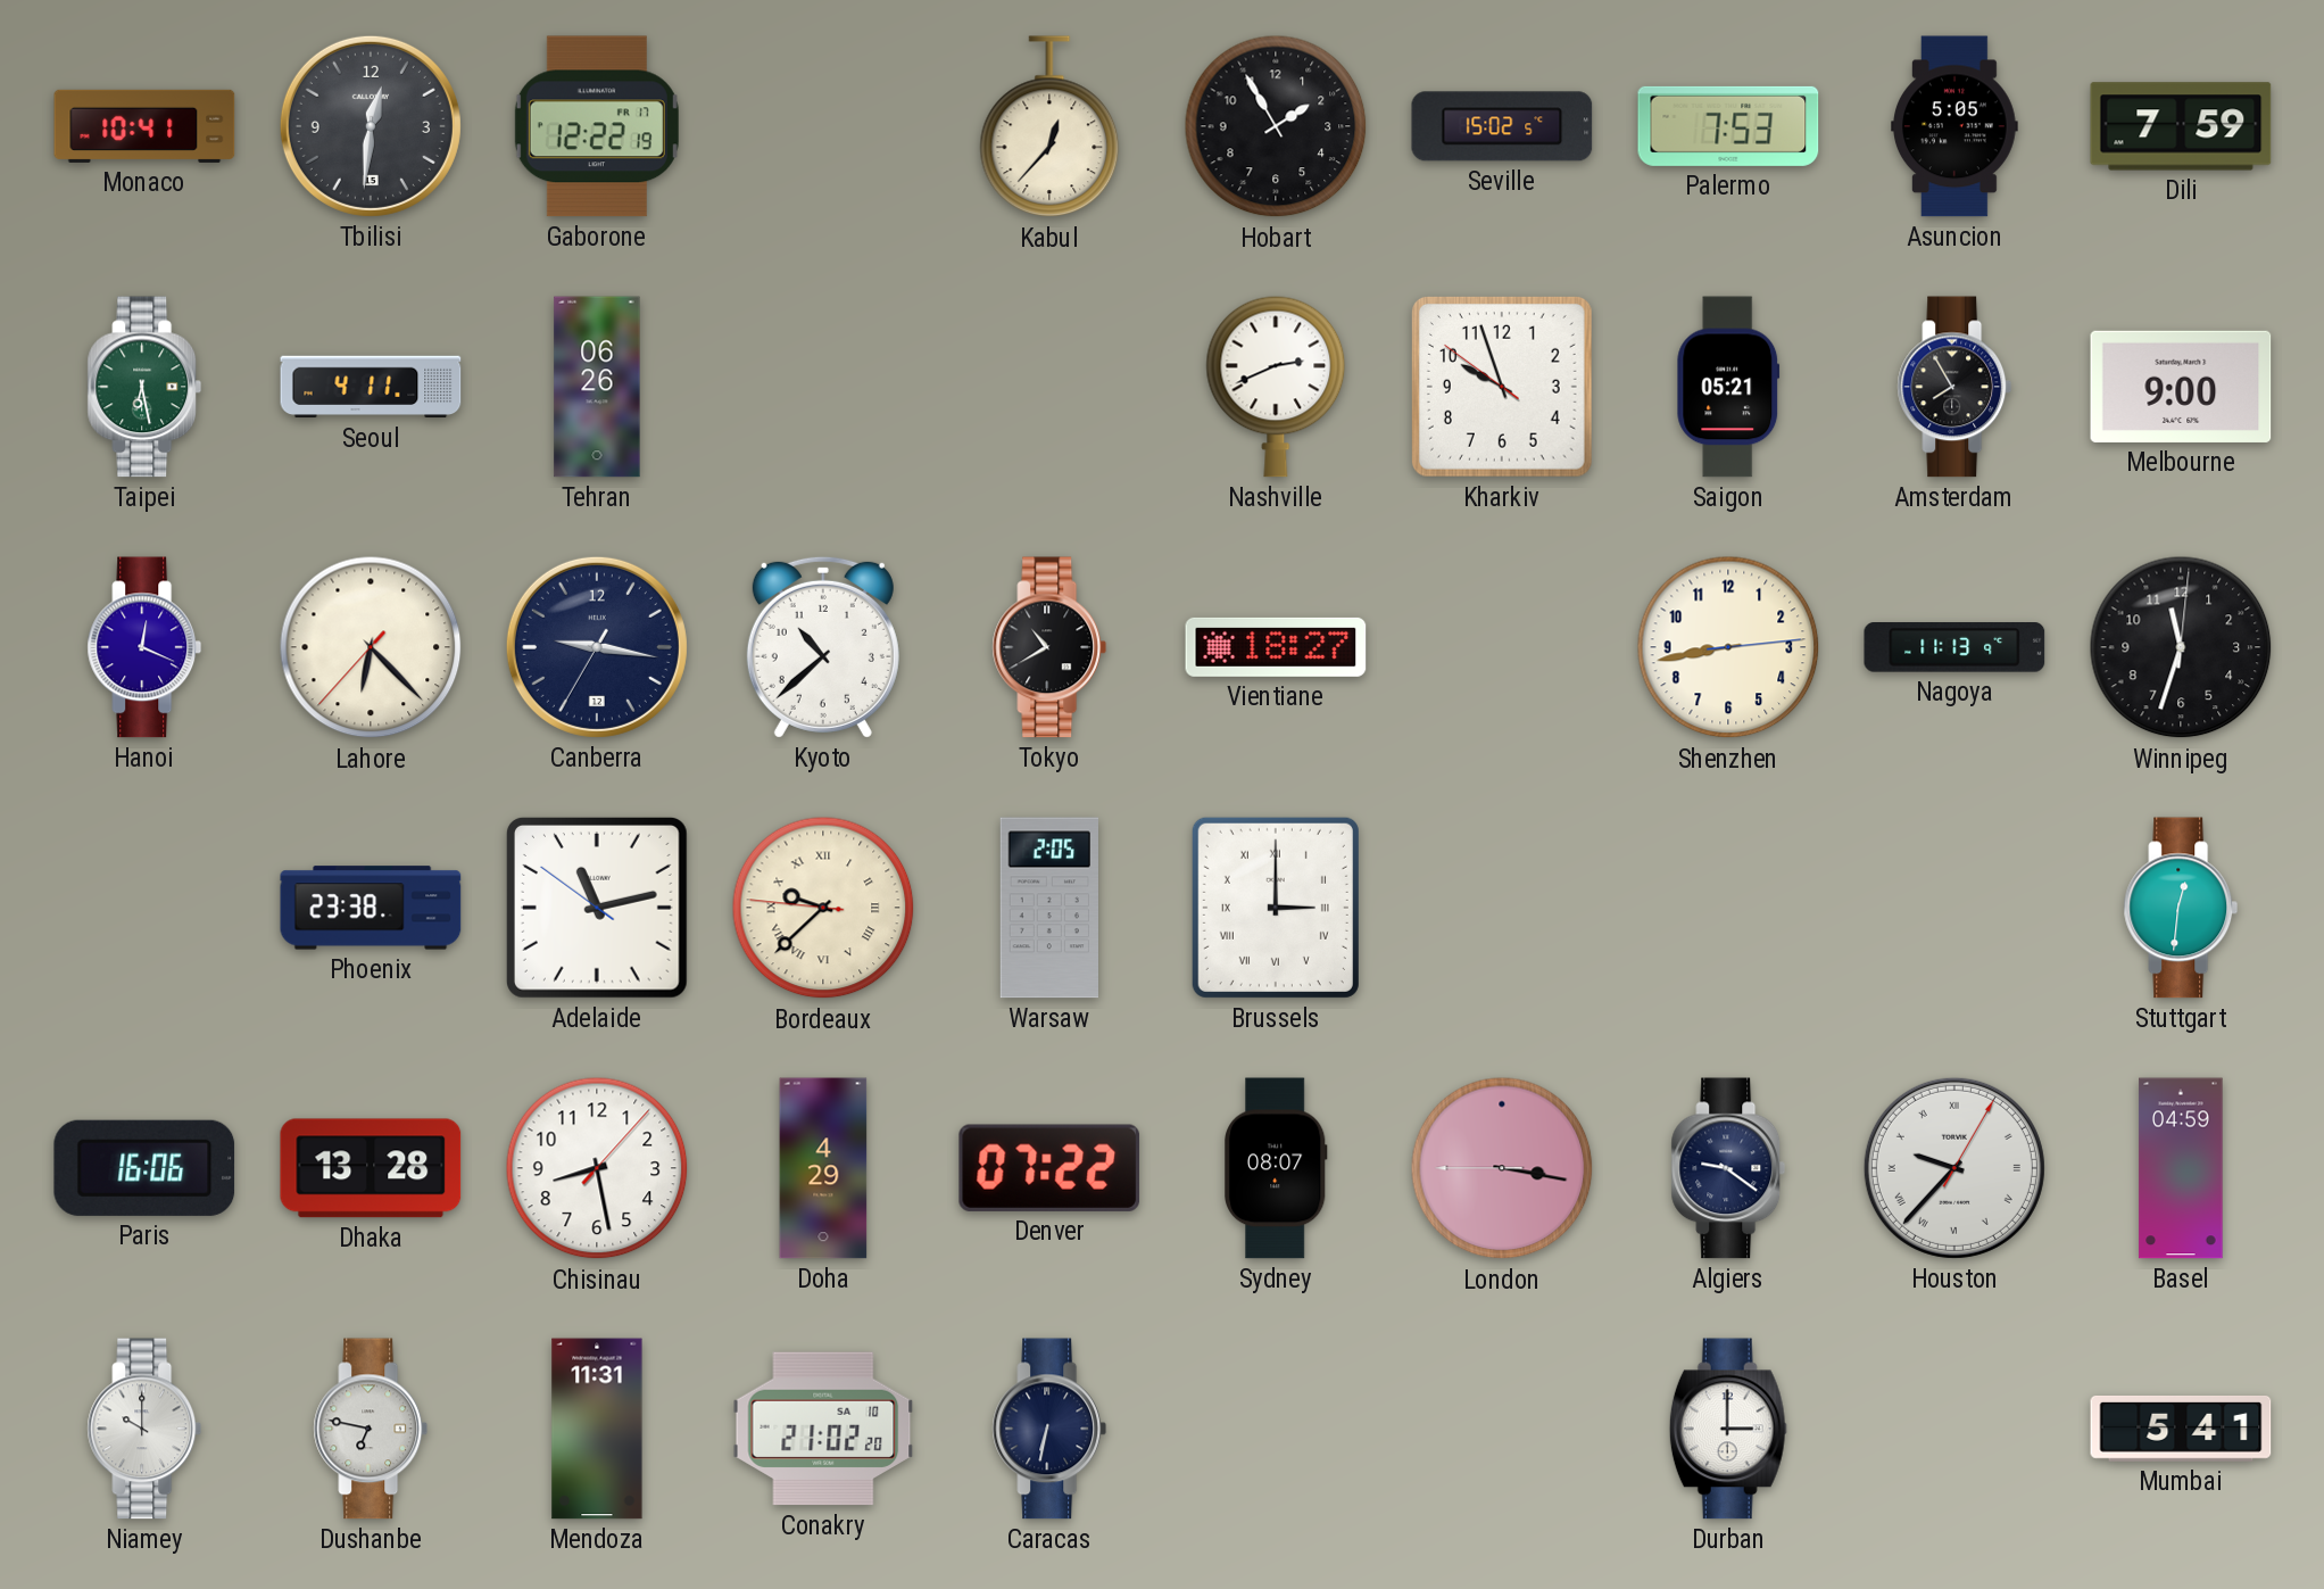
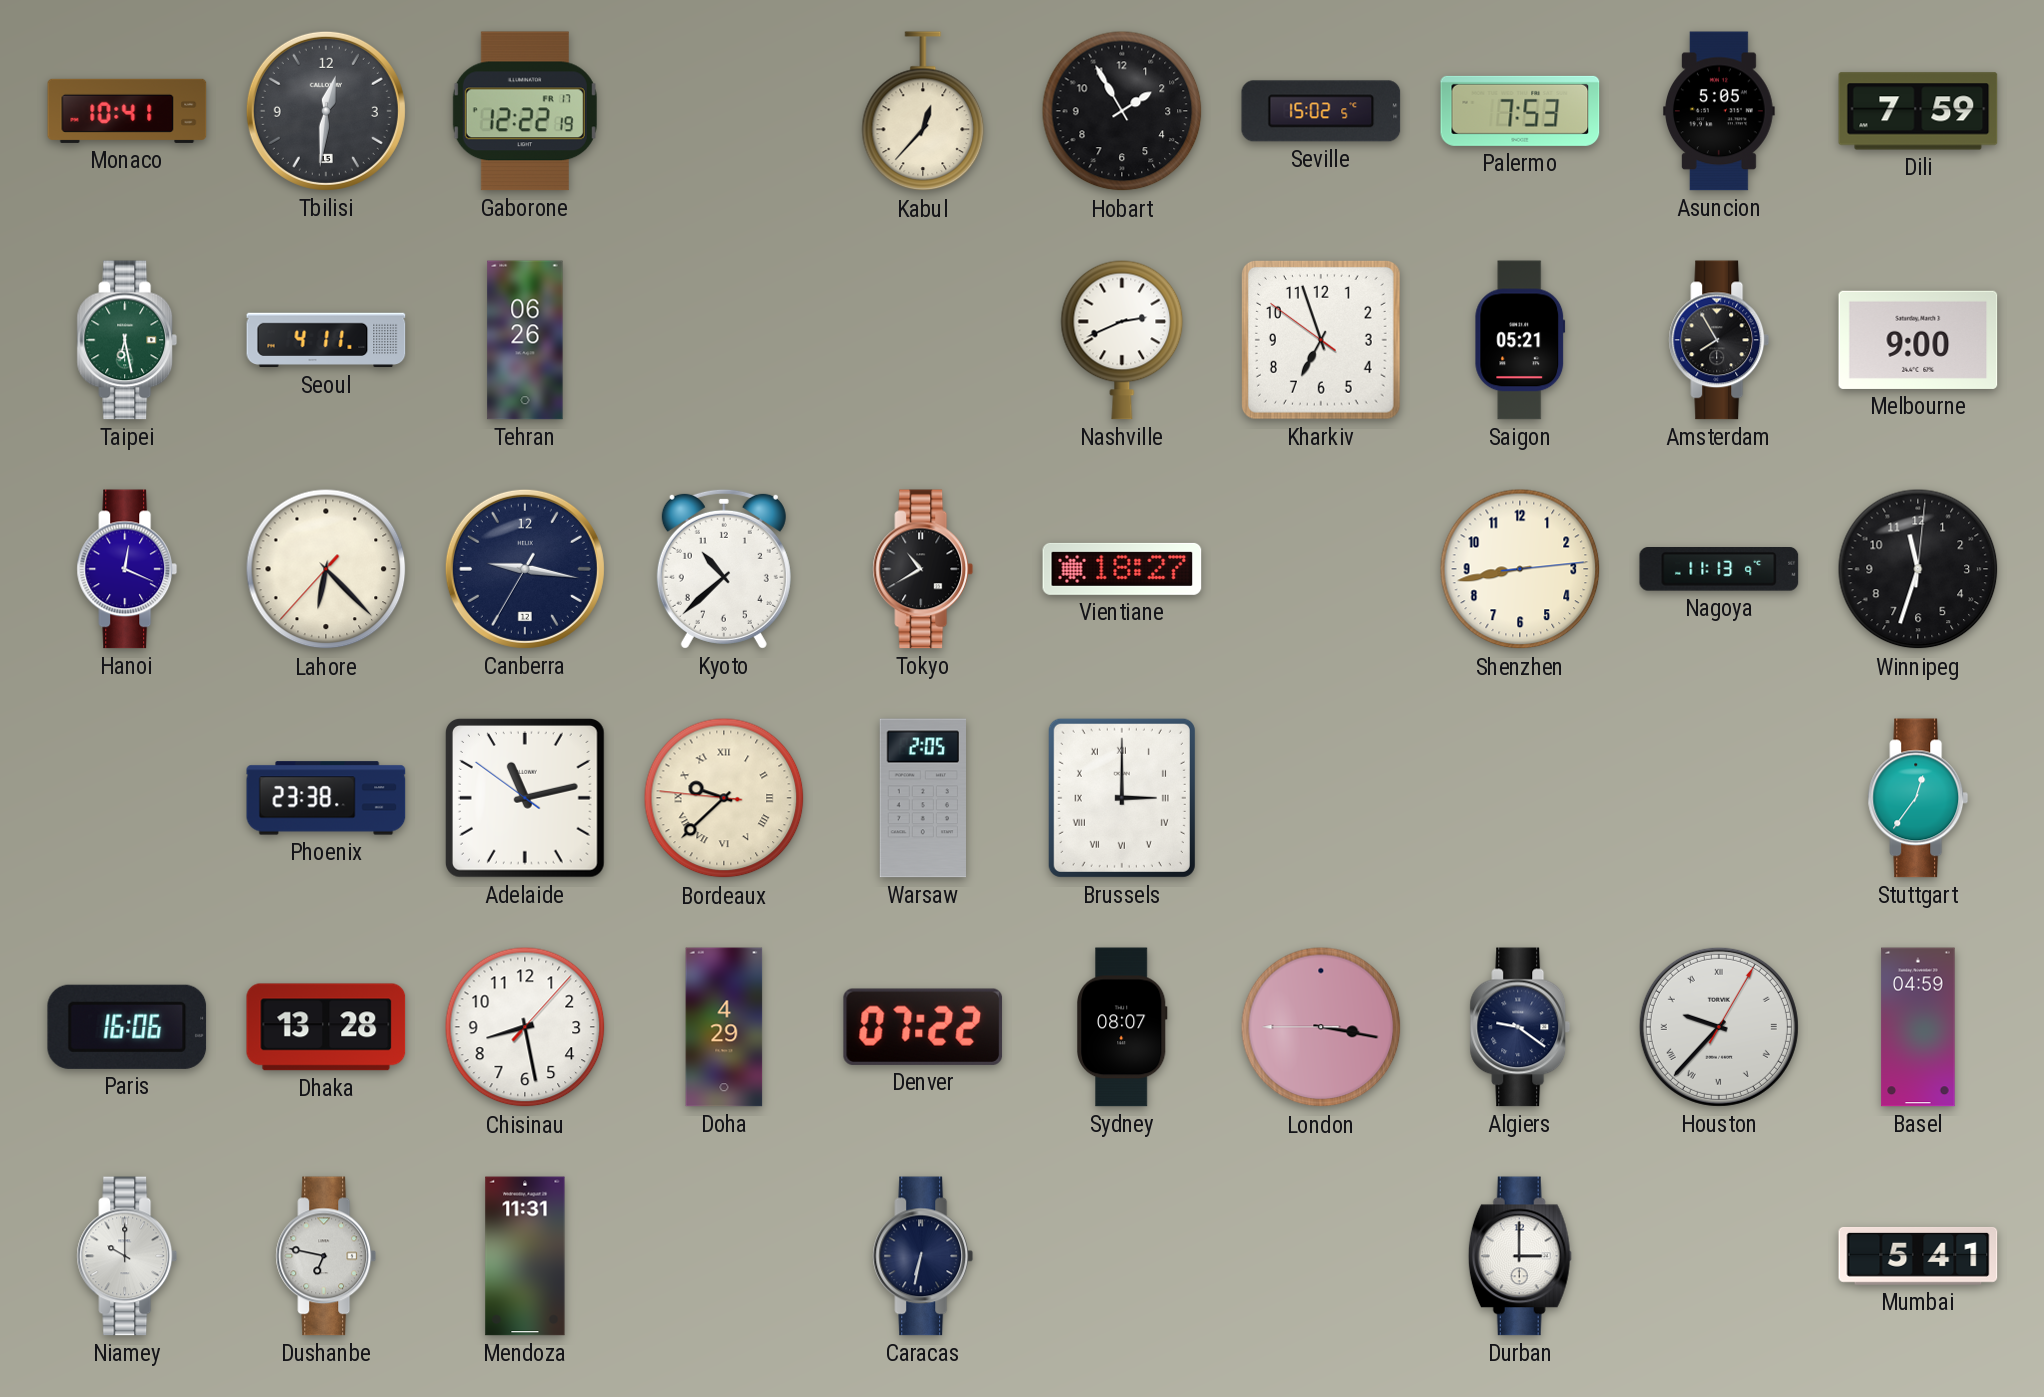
Kharkiv: 9:56 -> 6:56 (1321, 340)
Stuttgart: 12:31 -> 12:36 (1918, 798)
Conakry: 21:02 -> none (823, 1429)
